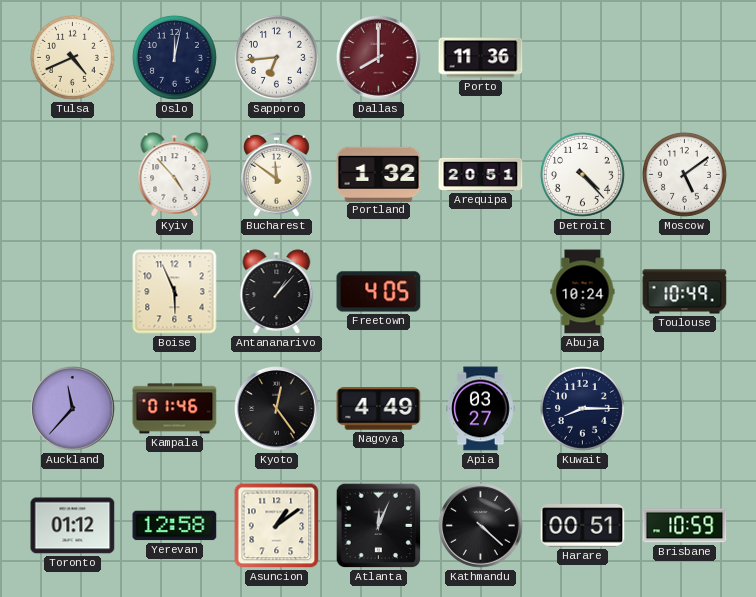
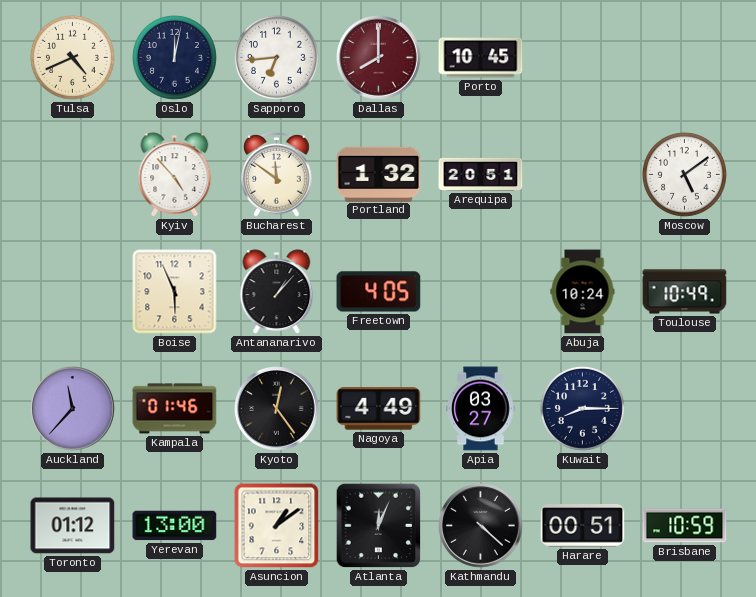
Porto: 11:36 -> 10:45 (481, 58)
Detroit: 4:23 -> none (582, 174)
Yerevan: 12:58 -> 13:00 (175, 526)
